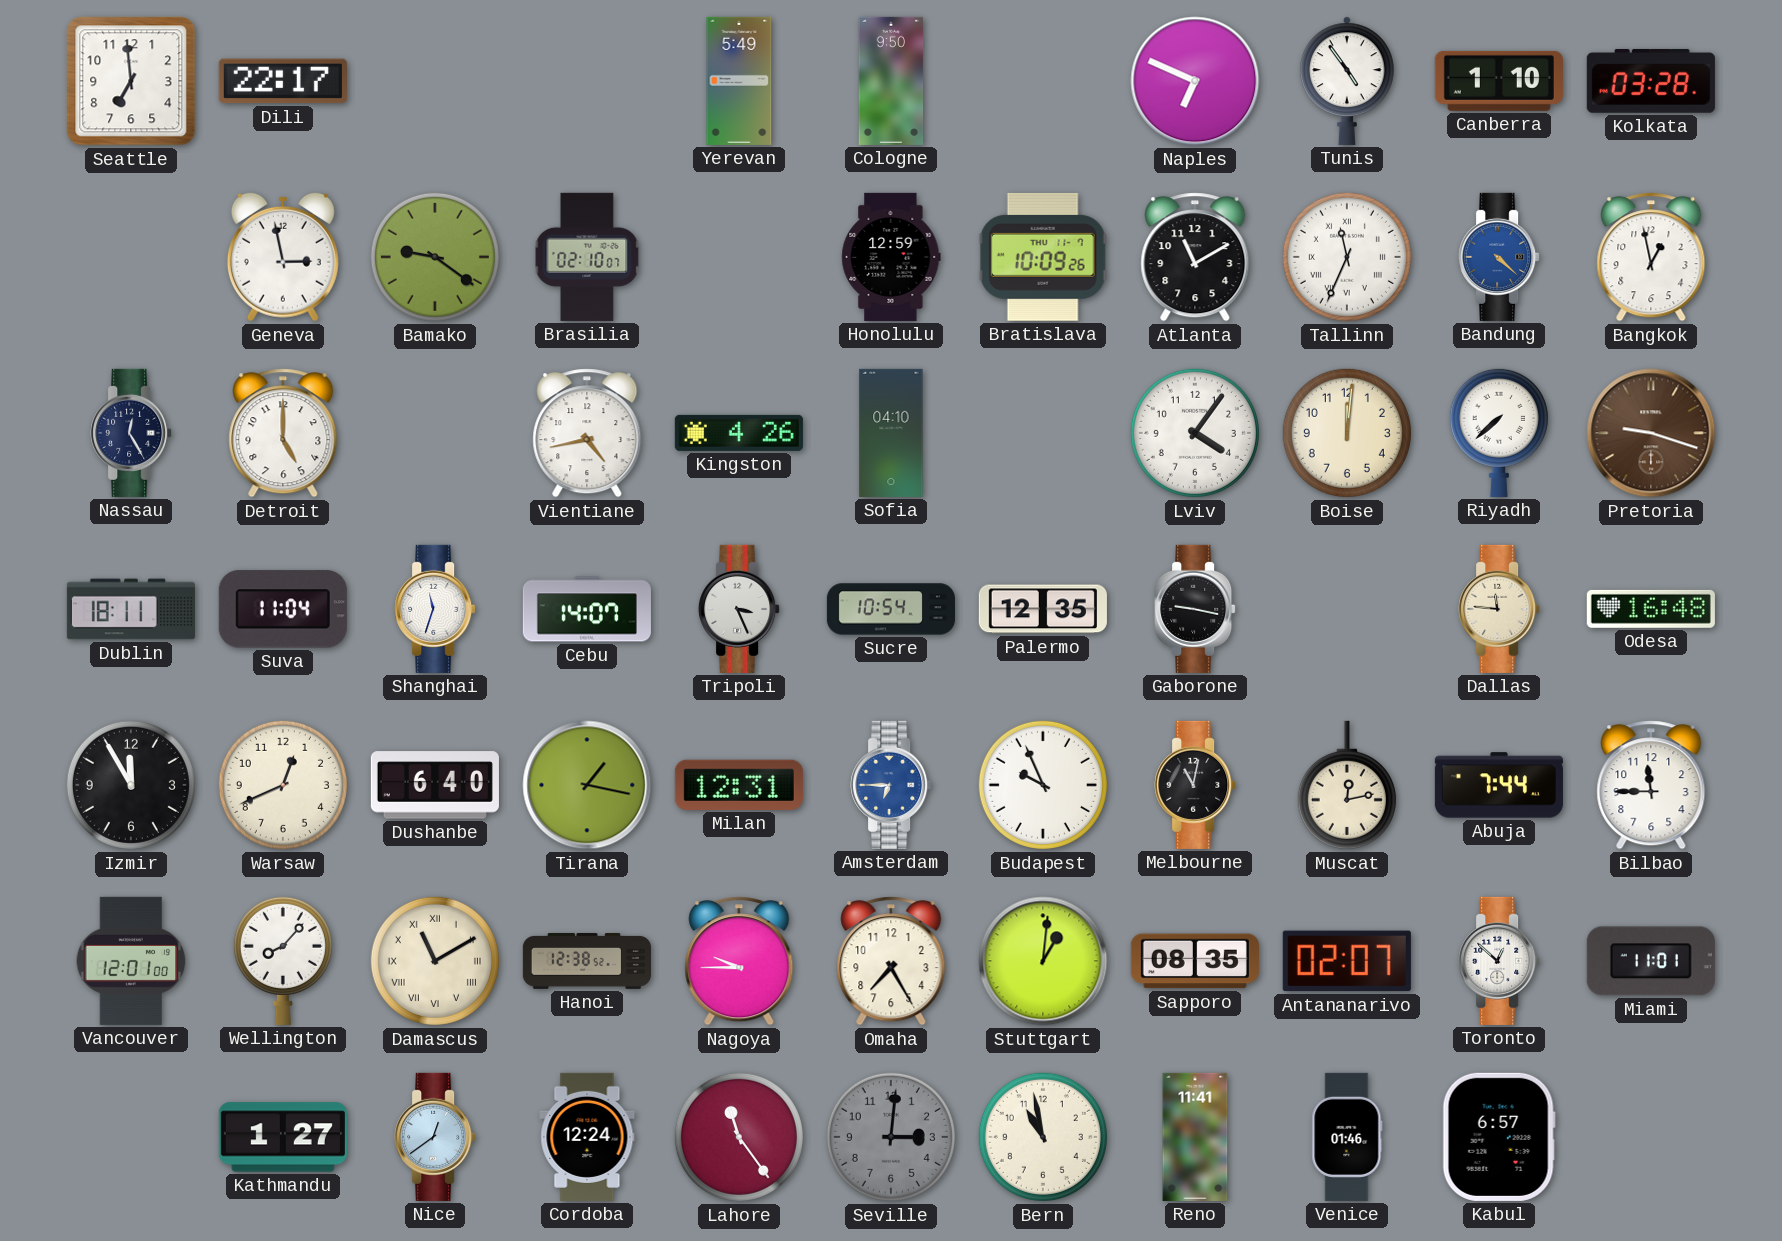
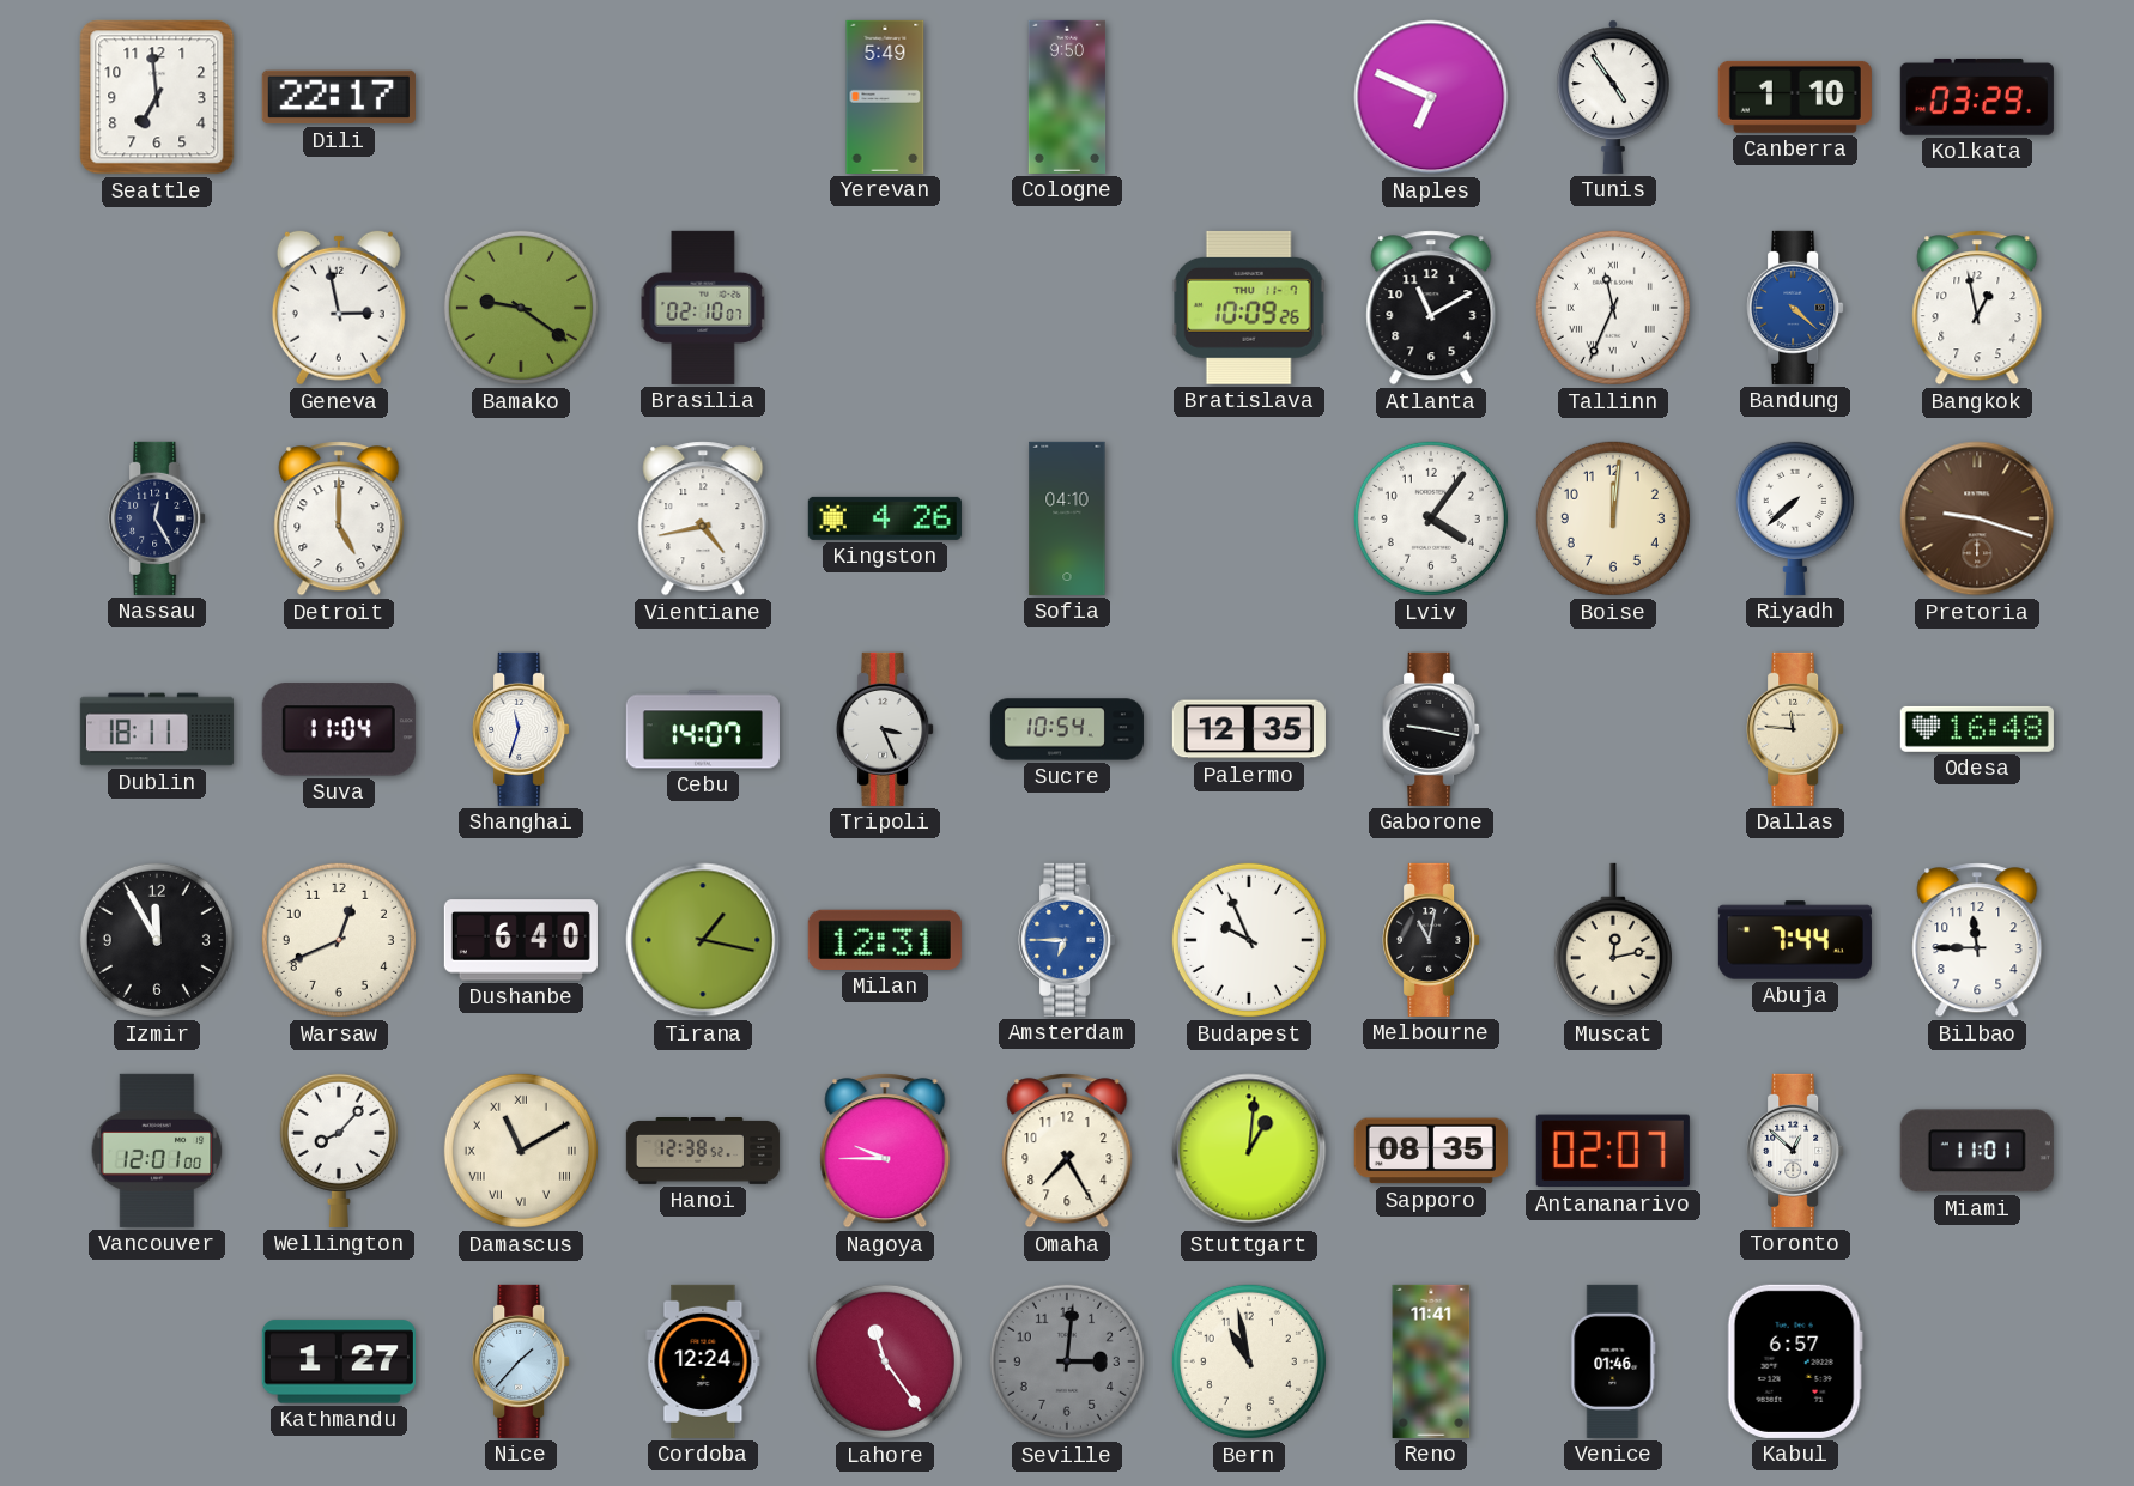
Kolkata: 03:28 -> 03:29 (1977, 97)
Honolulu: 12:59 -> none (891, 257)
Nice: 12:39 -> 1:37 (521, 1361)
